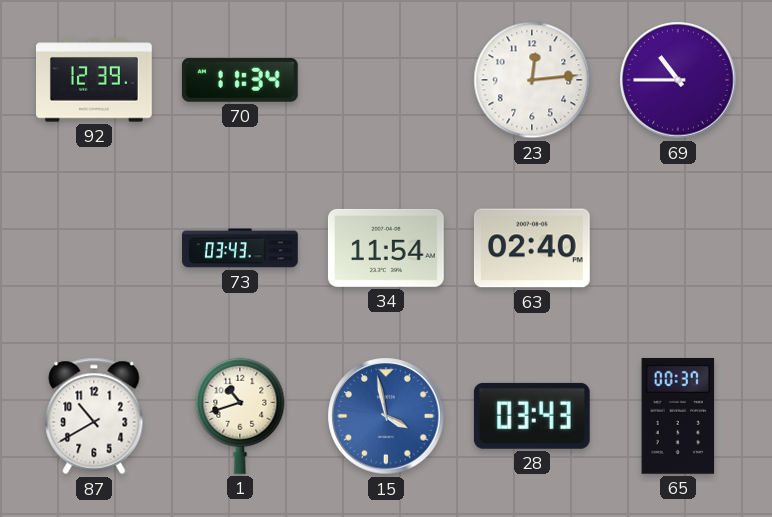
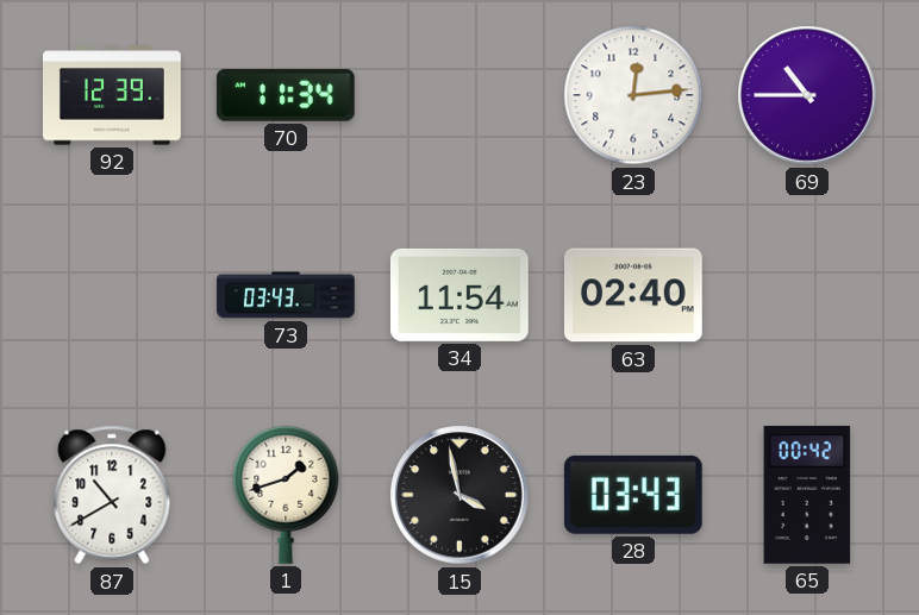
1: 10:42 -> 1:42 (286, 495)
15 dial: blue -> black (459, 495)
65: 00:37 -> 00:42 (807, 495)
